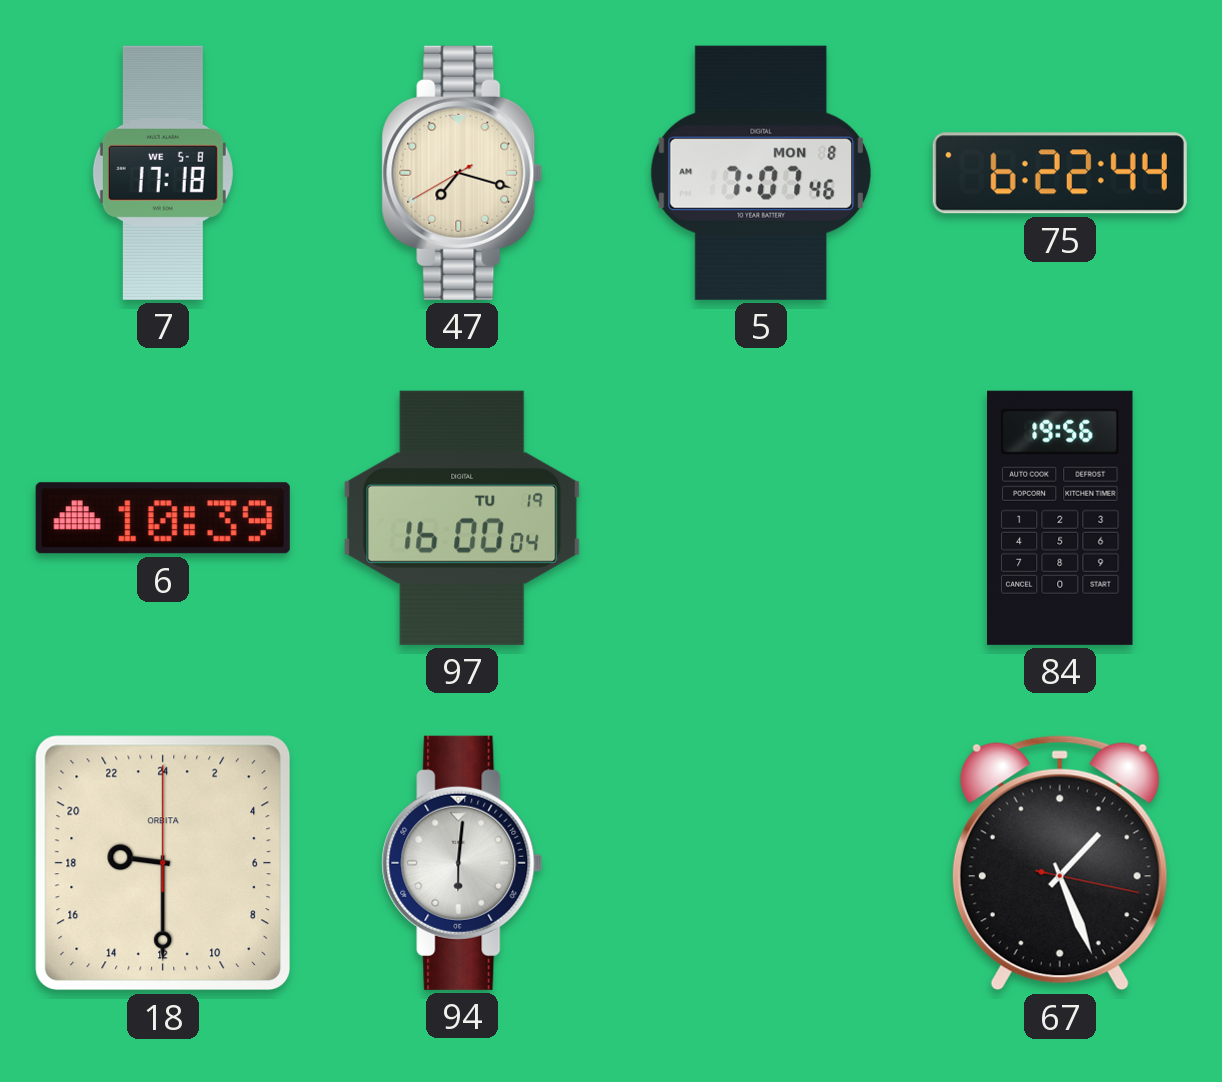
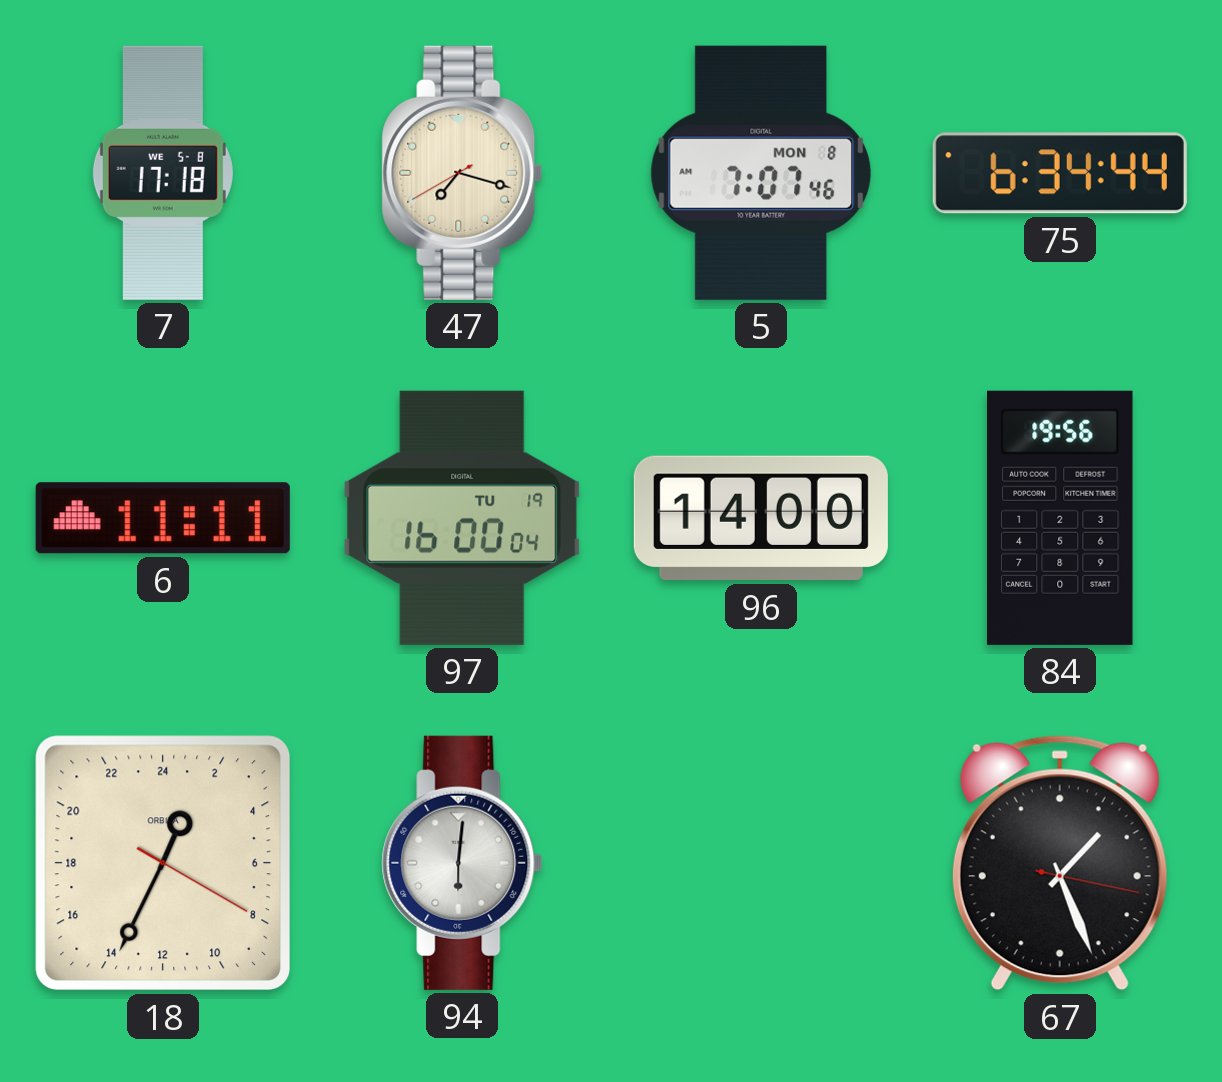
75: 6:22 -> 6:34 (1060, 173)
6: 10:39 -> 11:11 (163, 518)
96: none -> 14:00 (761, 518)
18: 18:30 -> 1:34 (163, 863)
